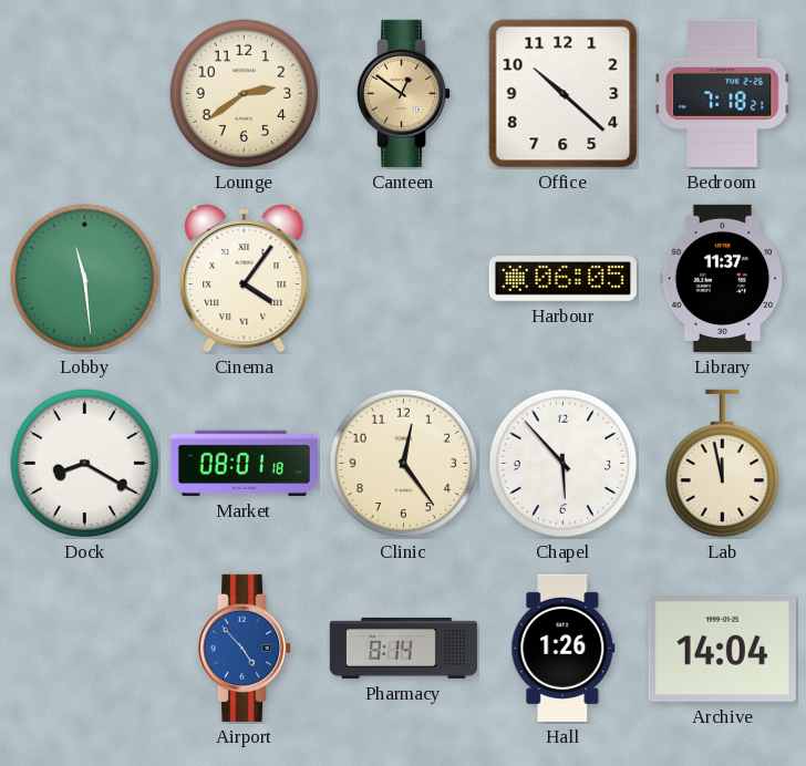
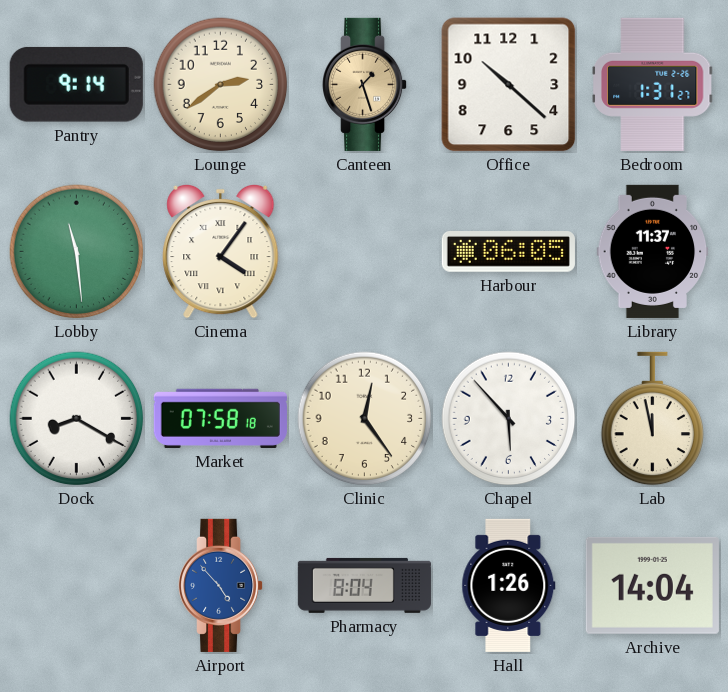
Pantry: none -> 9:14 (76, 84)
Canteen: 12:51 -> 1:27 (366, 84)
Bedroom: 7:18 -> 1:31 (652, 84)
Market: 08:01 -> 07:58 (220, 418)
Pharmacy: 8:14 -> 8:04 (364, 585)
